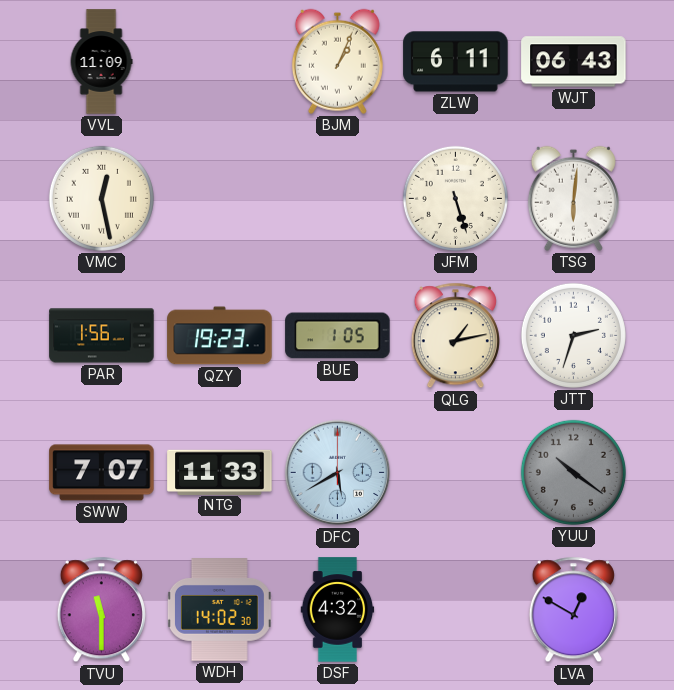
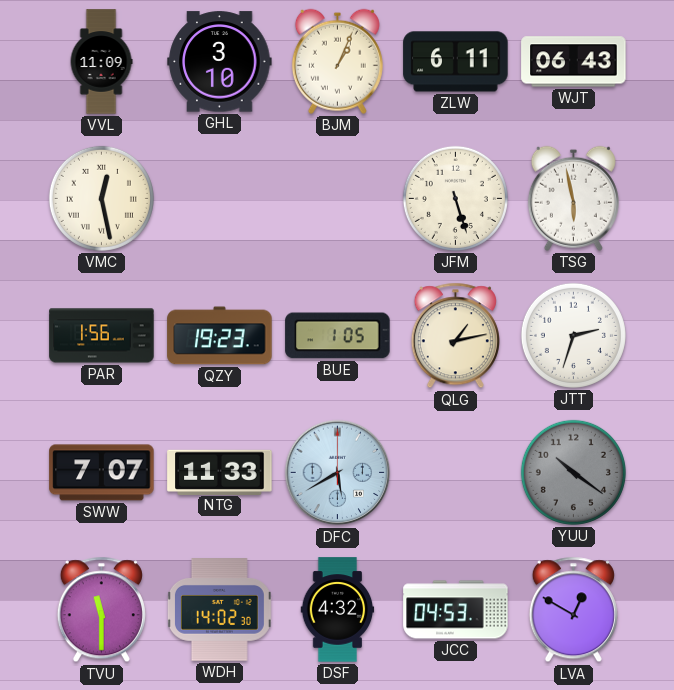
GHL: none -> 3:10 (220, 62)
TSG: 6:01 -> 5:58 (573, 198)
JCC: none -> 04:53 (456, 610)
